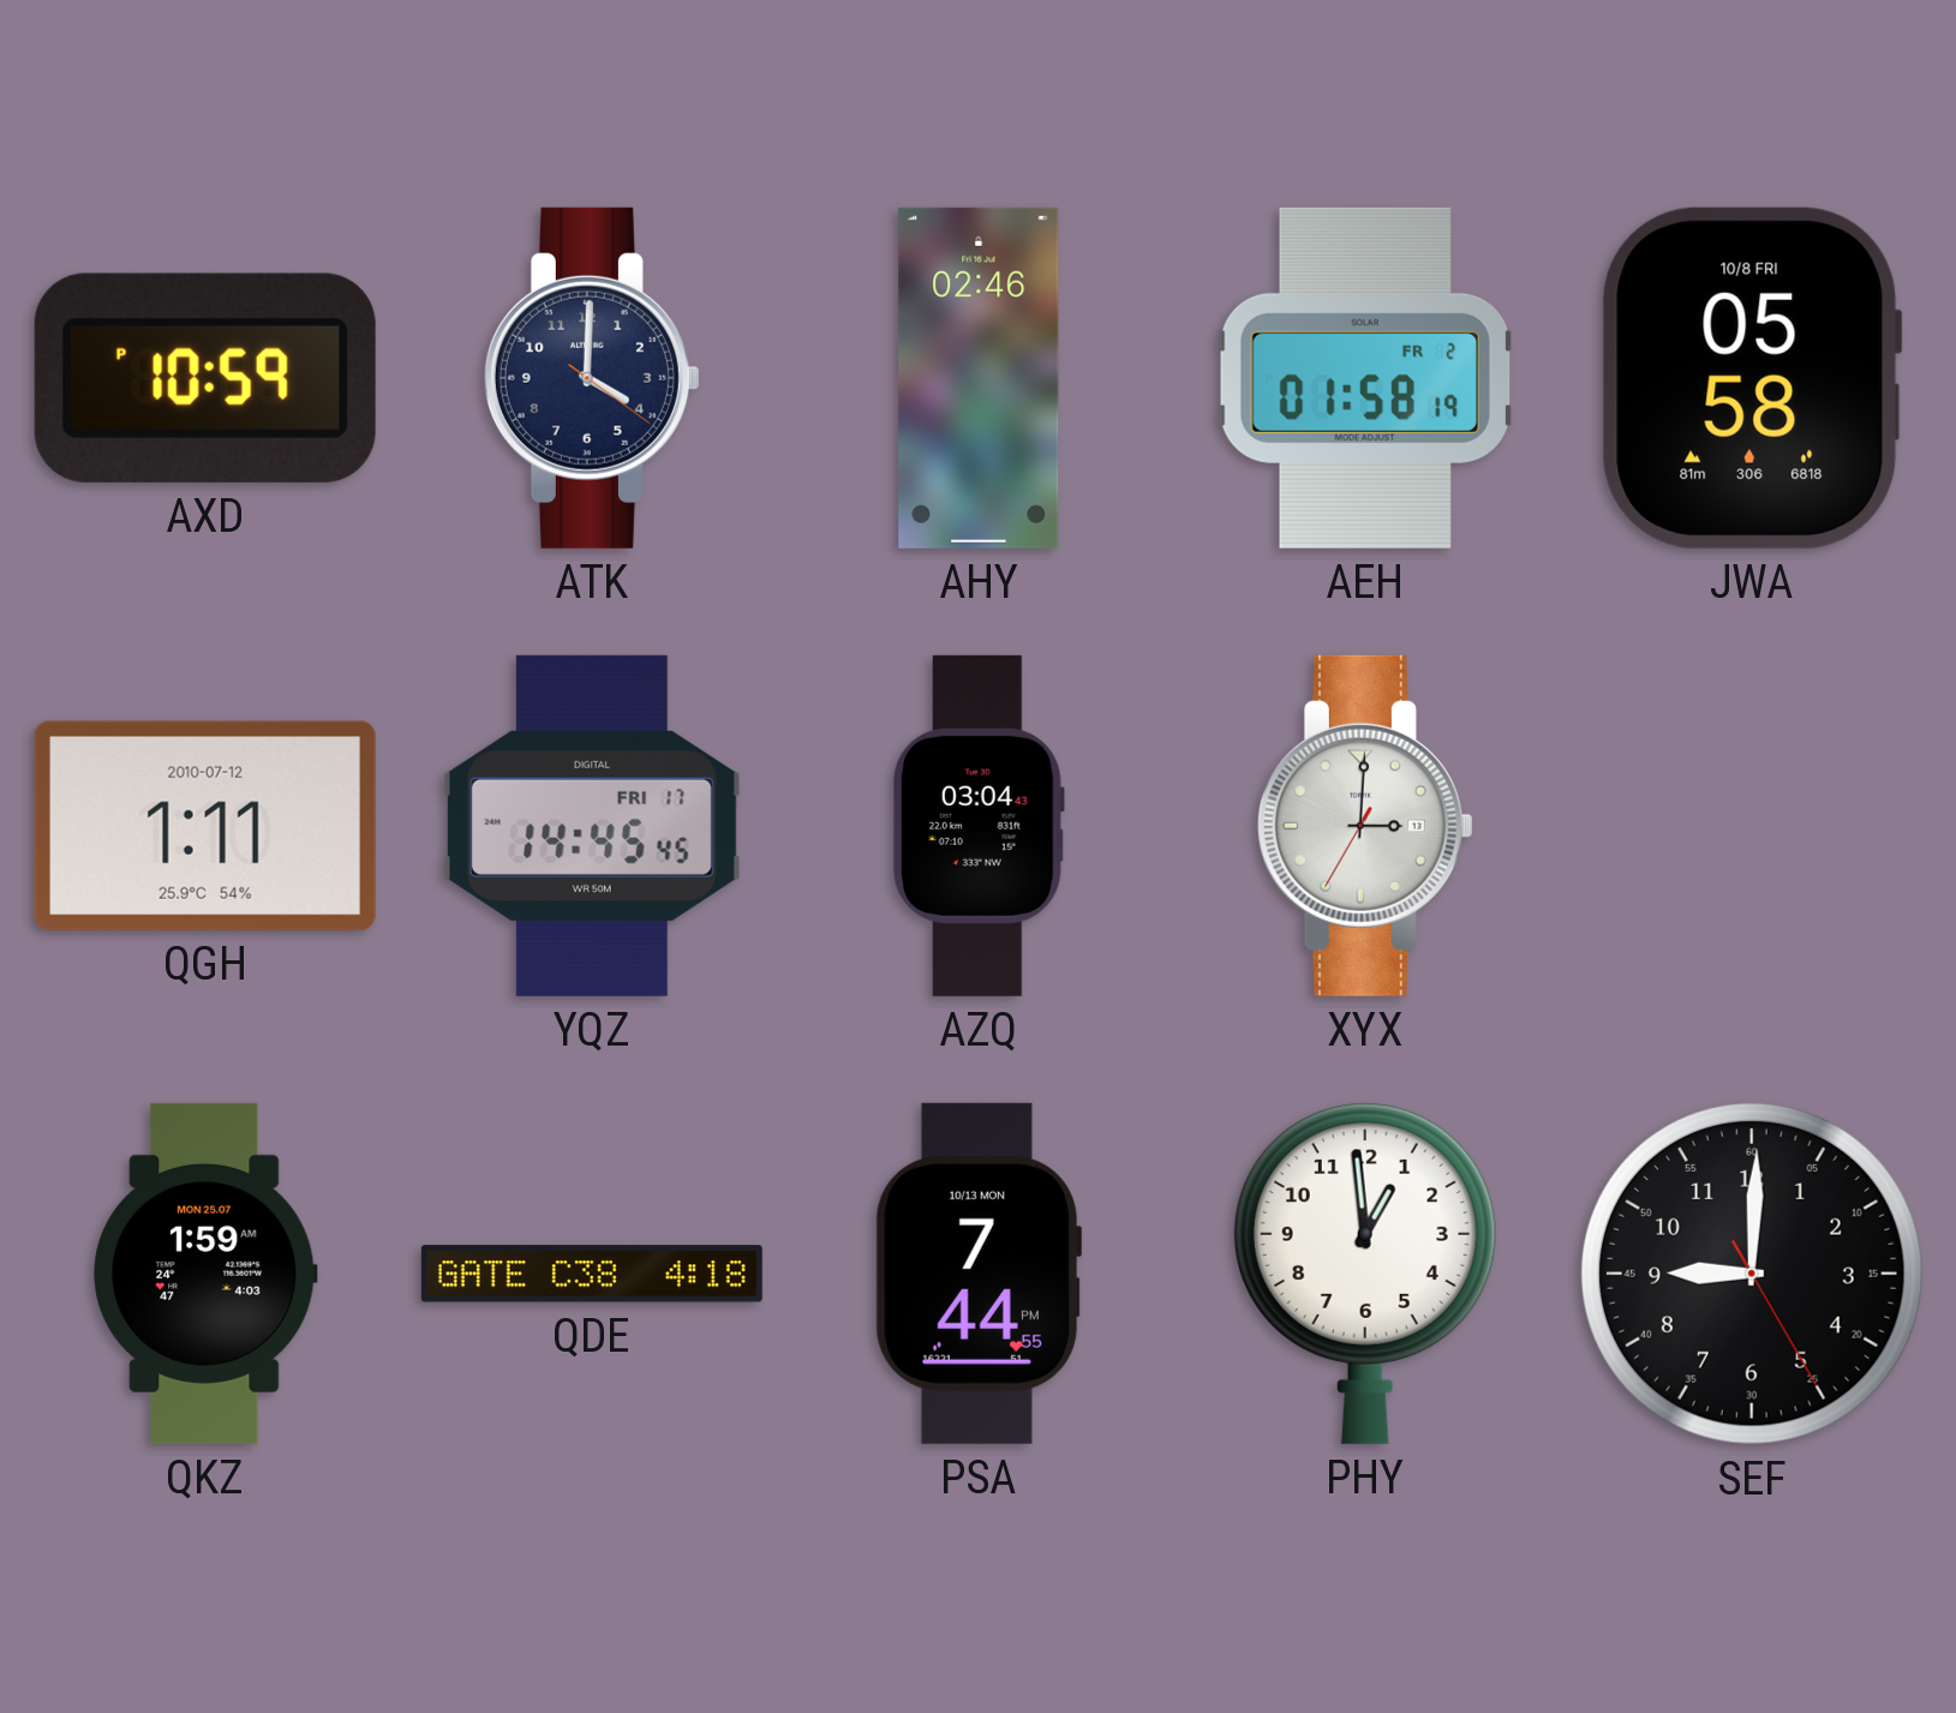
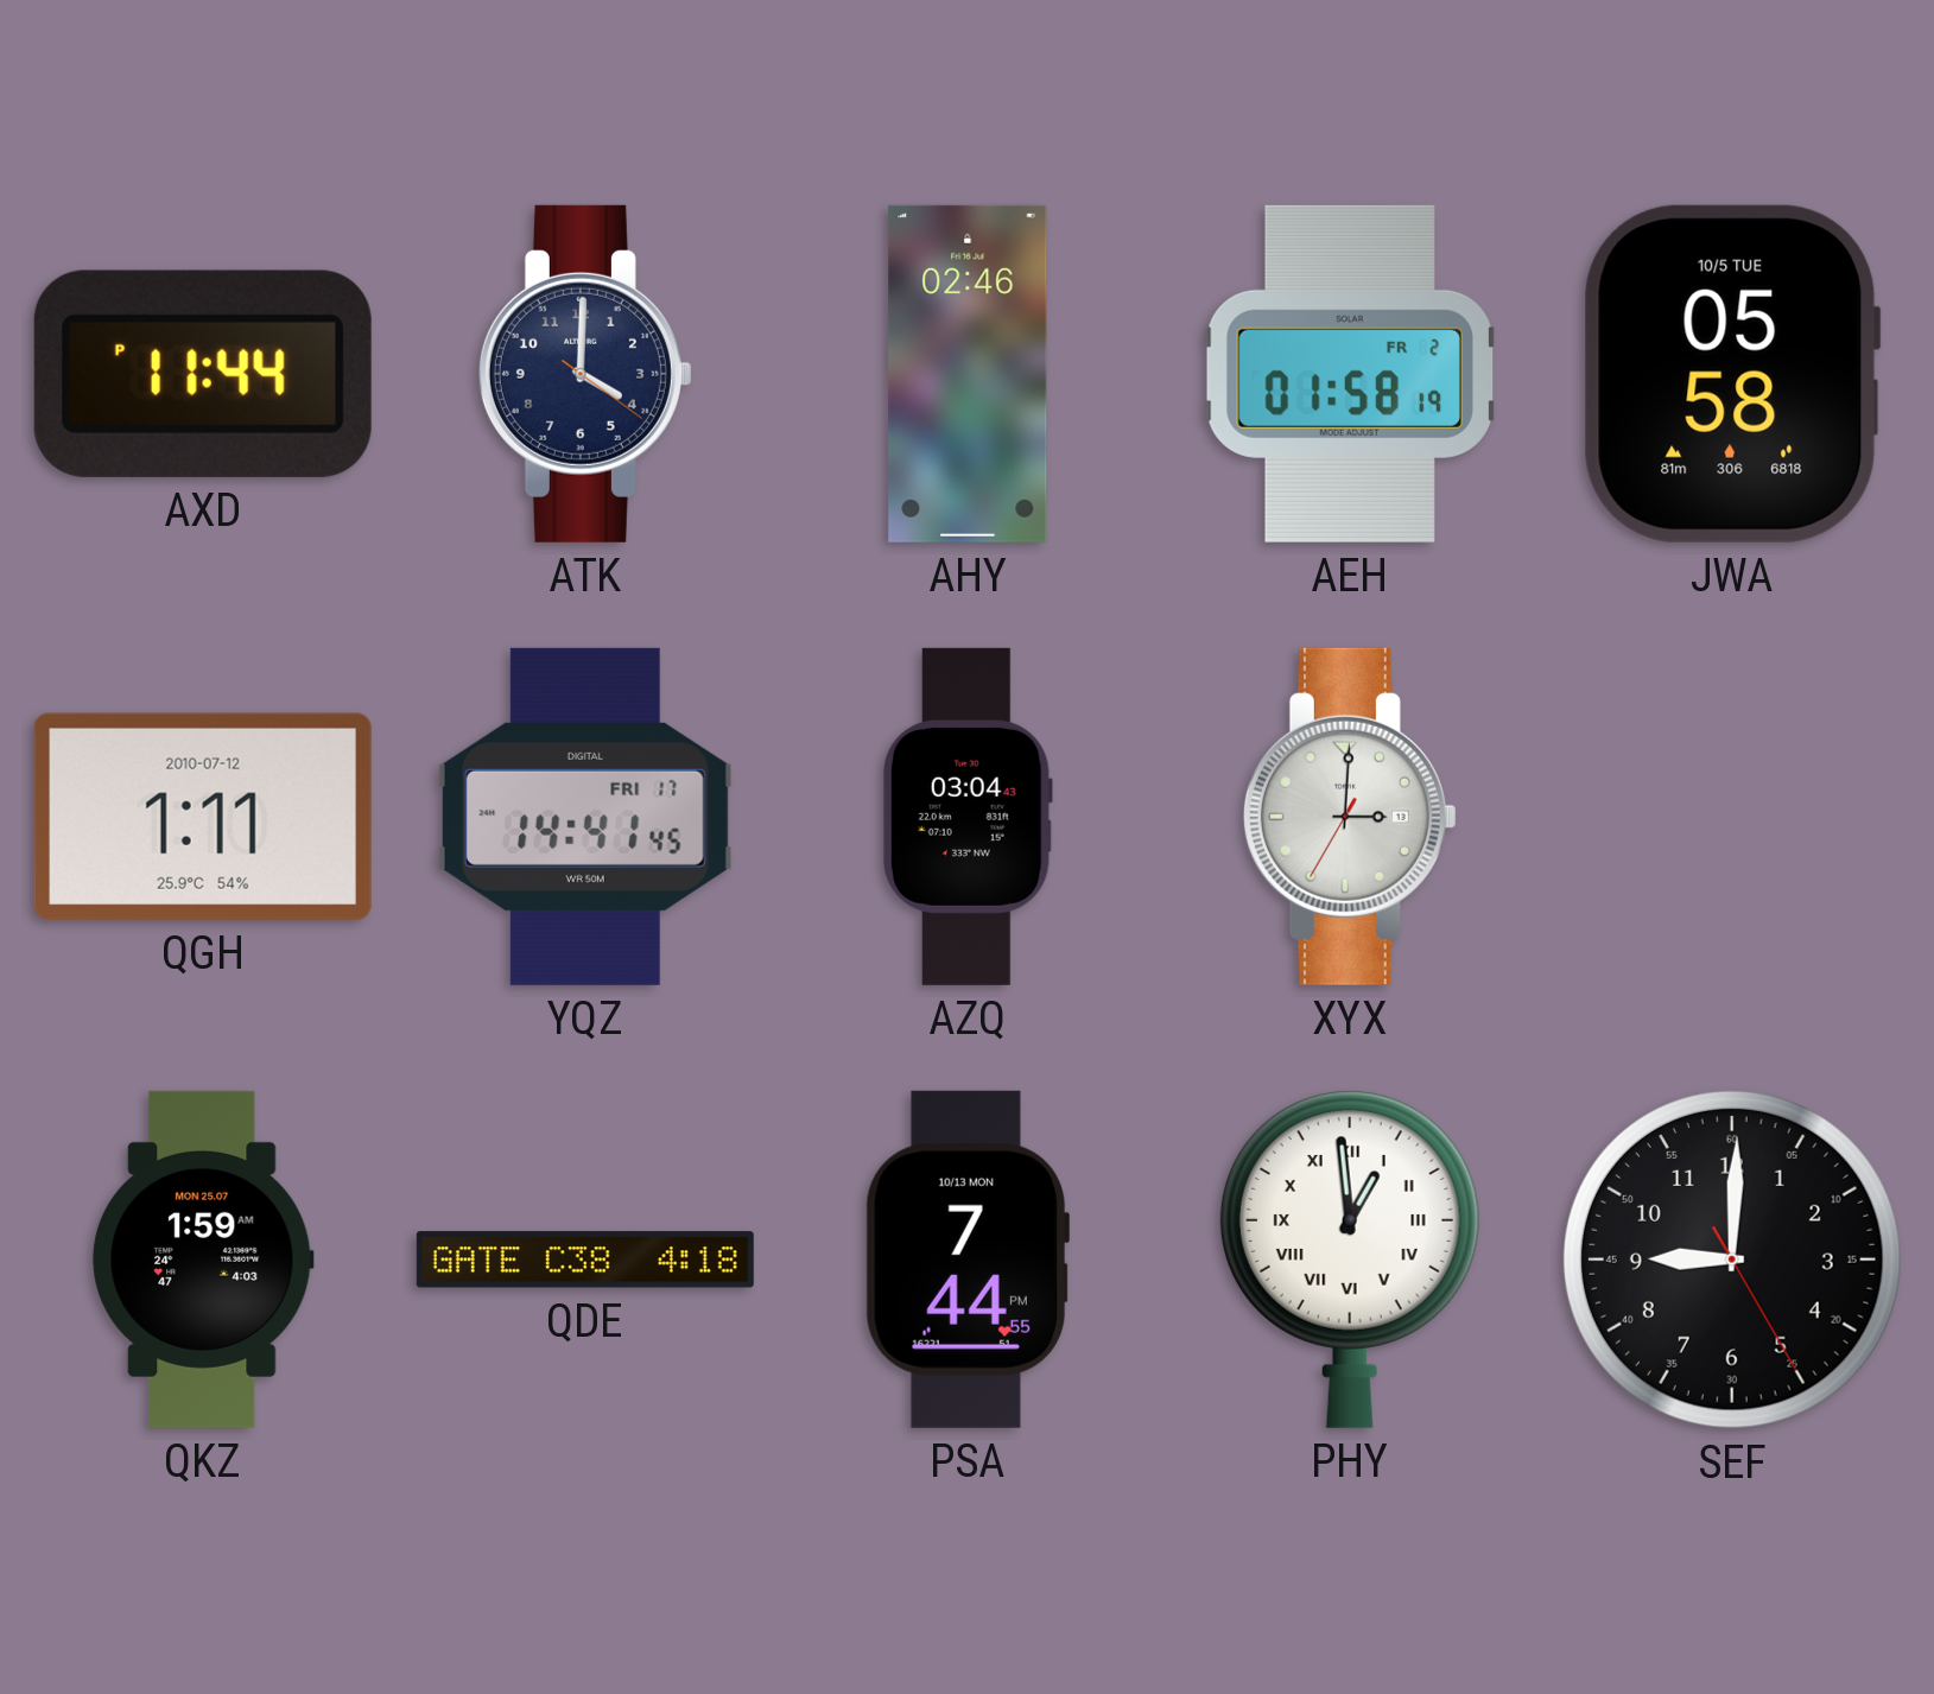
AXD: 10:59 -> 11:44 (203, 374)
JWA date: 10/8 FRI -> 10/5 TUE (1732, 374)
YQZ: 14:45 -> 14:41 (585, 817)
PHY numerals: Arabic -> Roman (1350, 1260)
